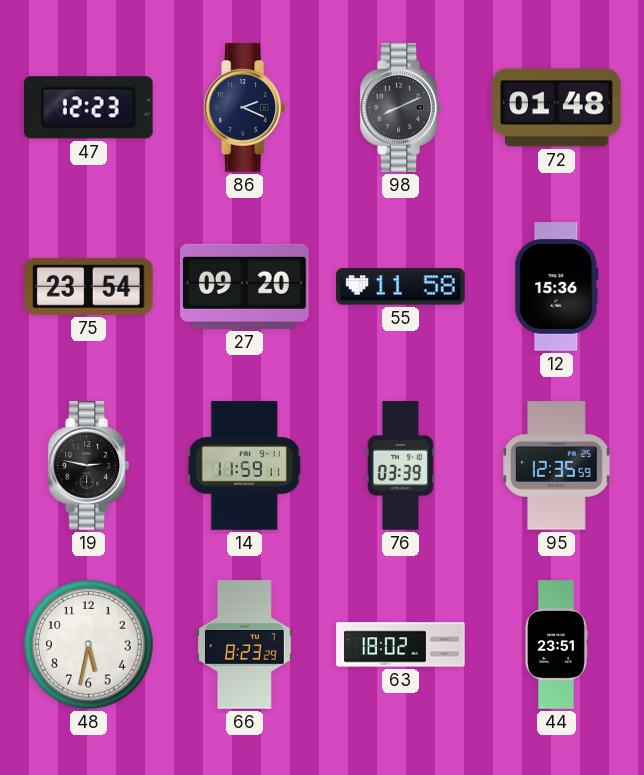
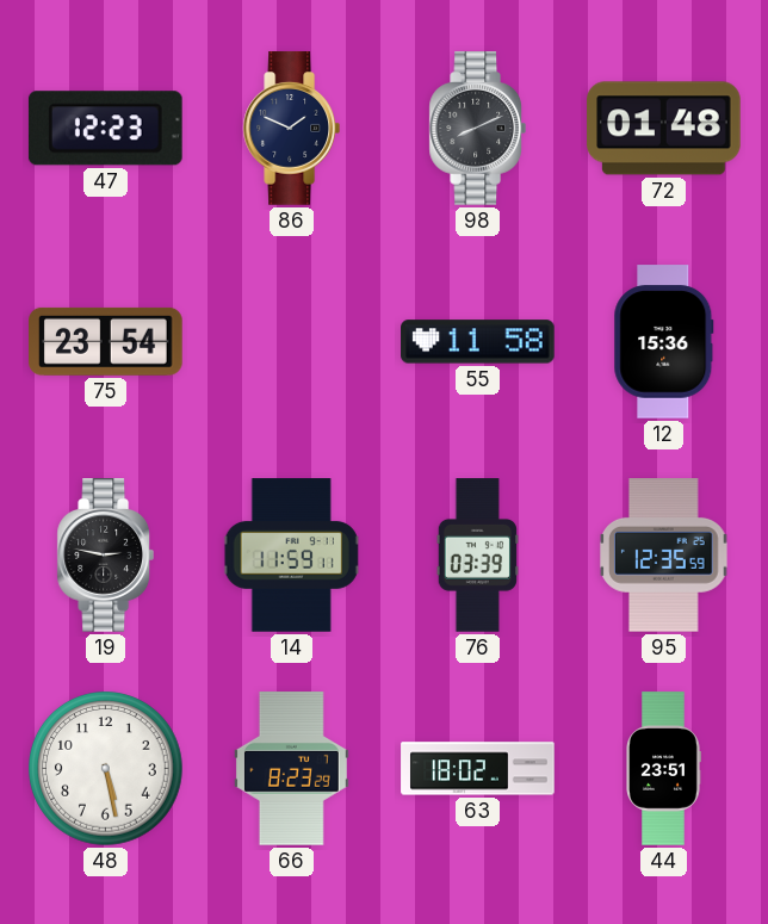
86: 2:19 -> 1:49 (291, 129)
27: 09:20 -> none (245, 286)
48: 5:32 -> 5:28 (106, 769)
